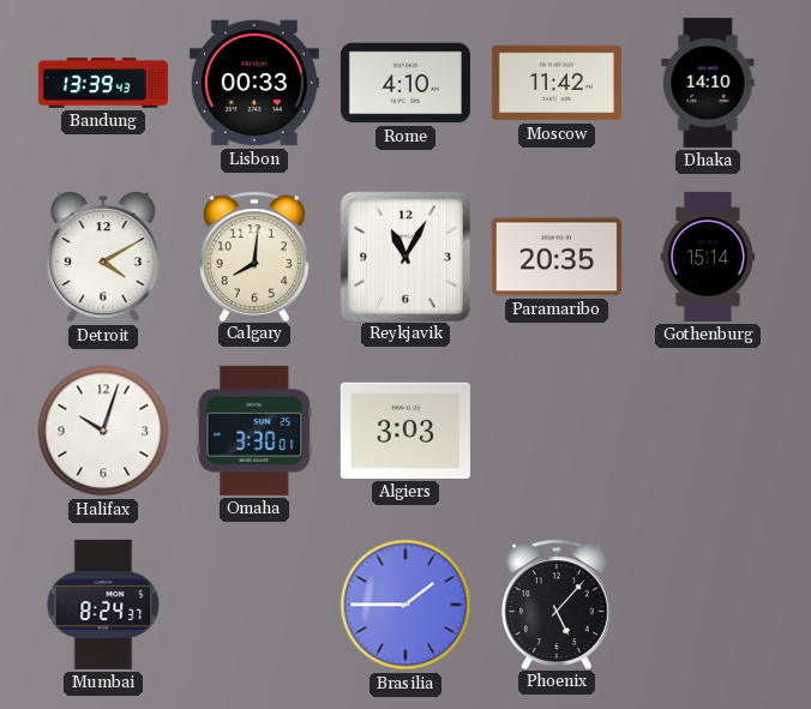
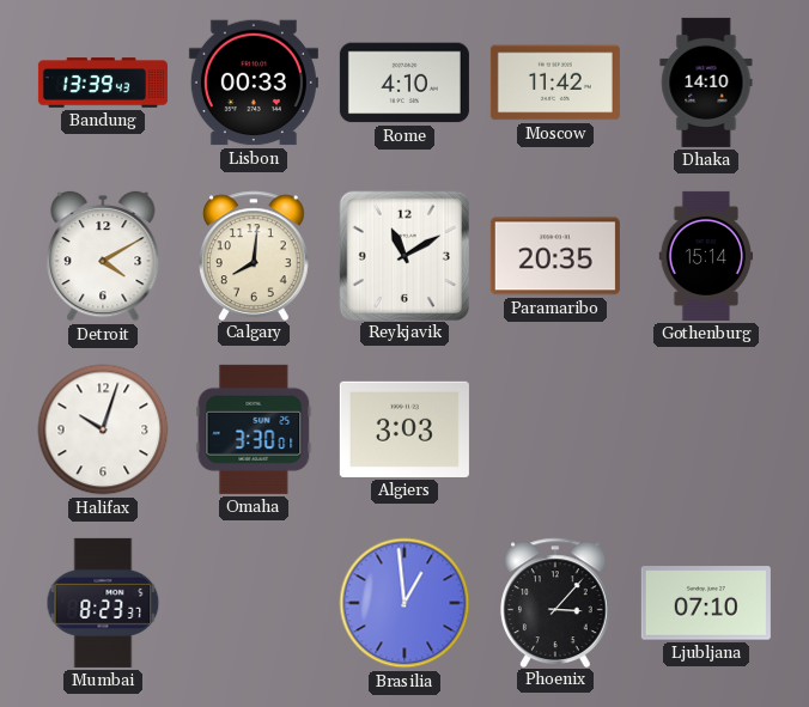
Reykjavik: 11:05 -> 11:10 (403, 255)
Mumbai: 8:24 -> 8:23 (103, 603)
Brasilia: 1:45 -> 12:59 (404, 603)
Phoenix: 5:07 -> 3:07 (556, 602)
Ljubljana: none -> 07:10 (706, 603)
